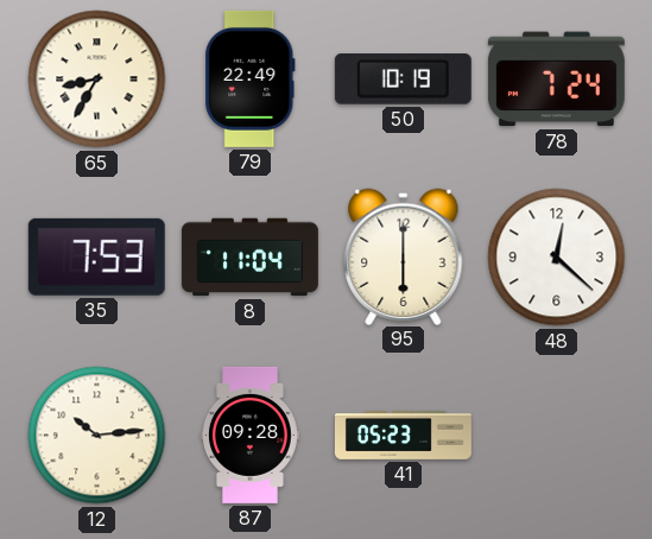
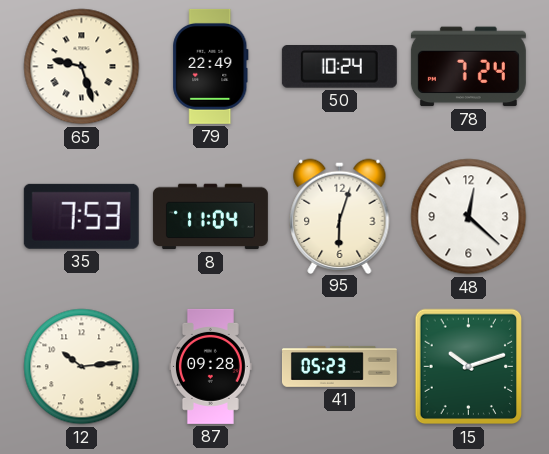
65: 8:35 -> 9:27 (82, 67)
50: 10:19 -> 10:24 (339, 67)
95: 6:00 -> 6:03 (340, 216)
15: none -> 10:12 (469, 367)
